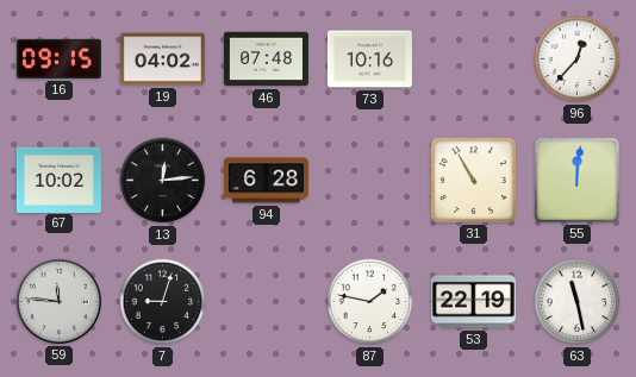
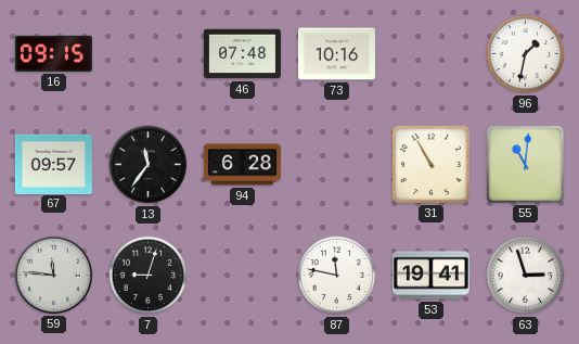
19: 04:02 -> none (162, 59)
96: 12:37 -> 1:32 (526, 54)
67: 10:02 -> 09:57 (53, 164)
13: 12:14 -> 11:36 (149, 165)
55: 12:01 -> 11:01 (525, 164)
87: 1:47 -> 11:47 (337, 276)
53: 22:19 -> 19:41 (430, 276)
63: 11:28 -> 2:57 (526, 276)
